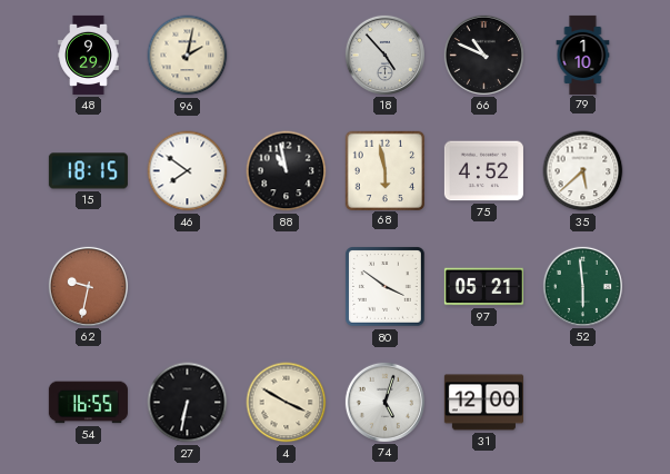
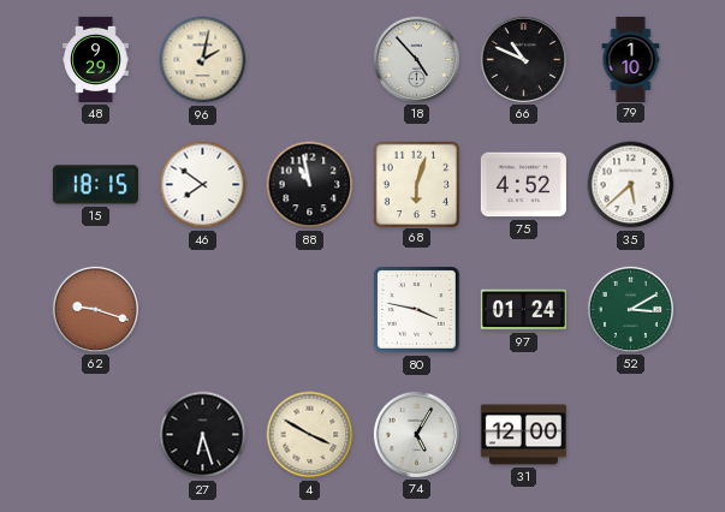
68: 5:58 -> 6:03 (416, 184)
62: 9:32 -> 9:18 (95, 309)
80: 3:51 -> 3:47 (417, 310)
97: 05:21 -> 01:24 (523, 310)
52: 5:59 -> 3:10 (630, 309)
54: 16:55 -> none (88, 403)
27: 6:32 -> 6:27 (203, 435)
74: 5:03 -> 5:05 (416, 434)
